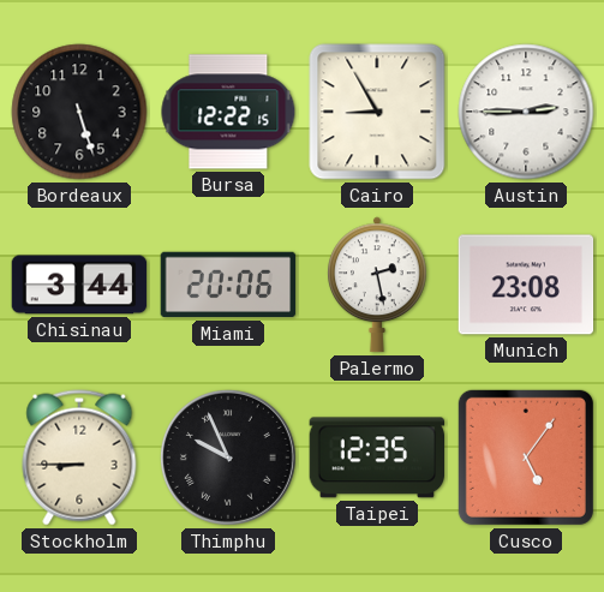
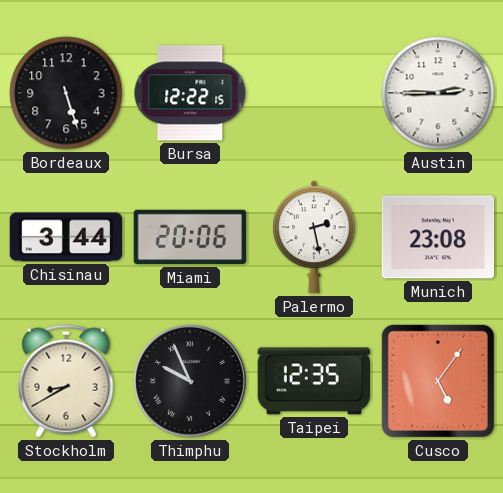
Cairo: 8:55 -> none (377, 112)
Stockholm: 8:45 -> 8:40 (66, 381)
